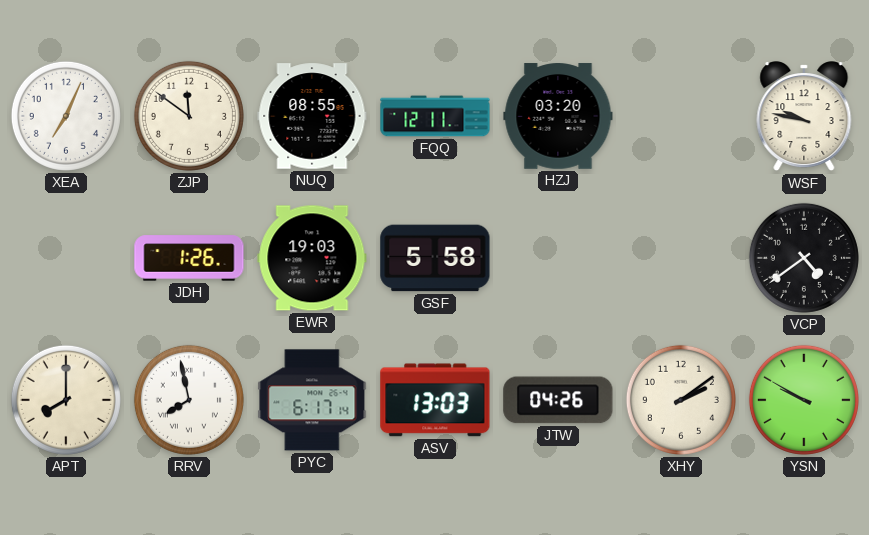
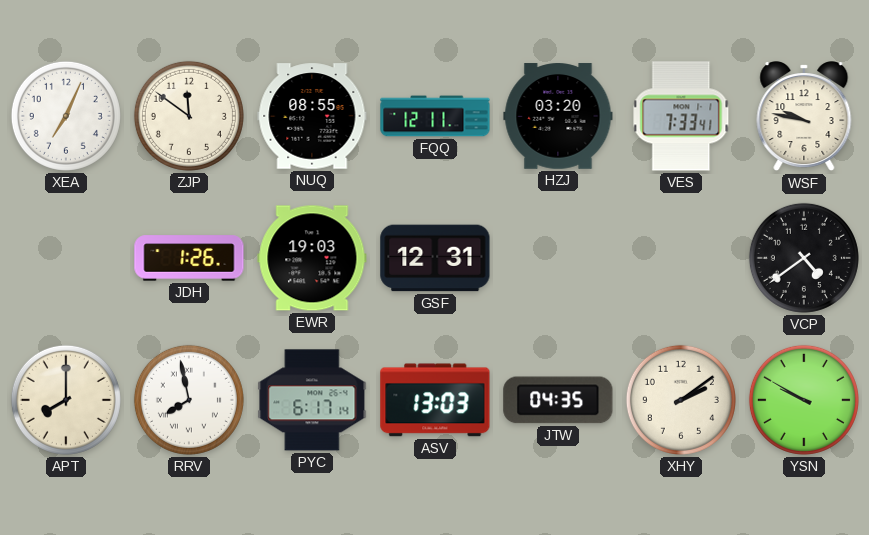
VES: none -> 7:33 (681, 116)
GSF: 5:58 -> 12:31 (435, 258)
JTW: 04:26 -> 04:35 (558, 400)
